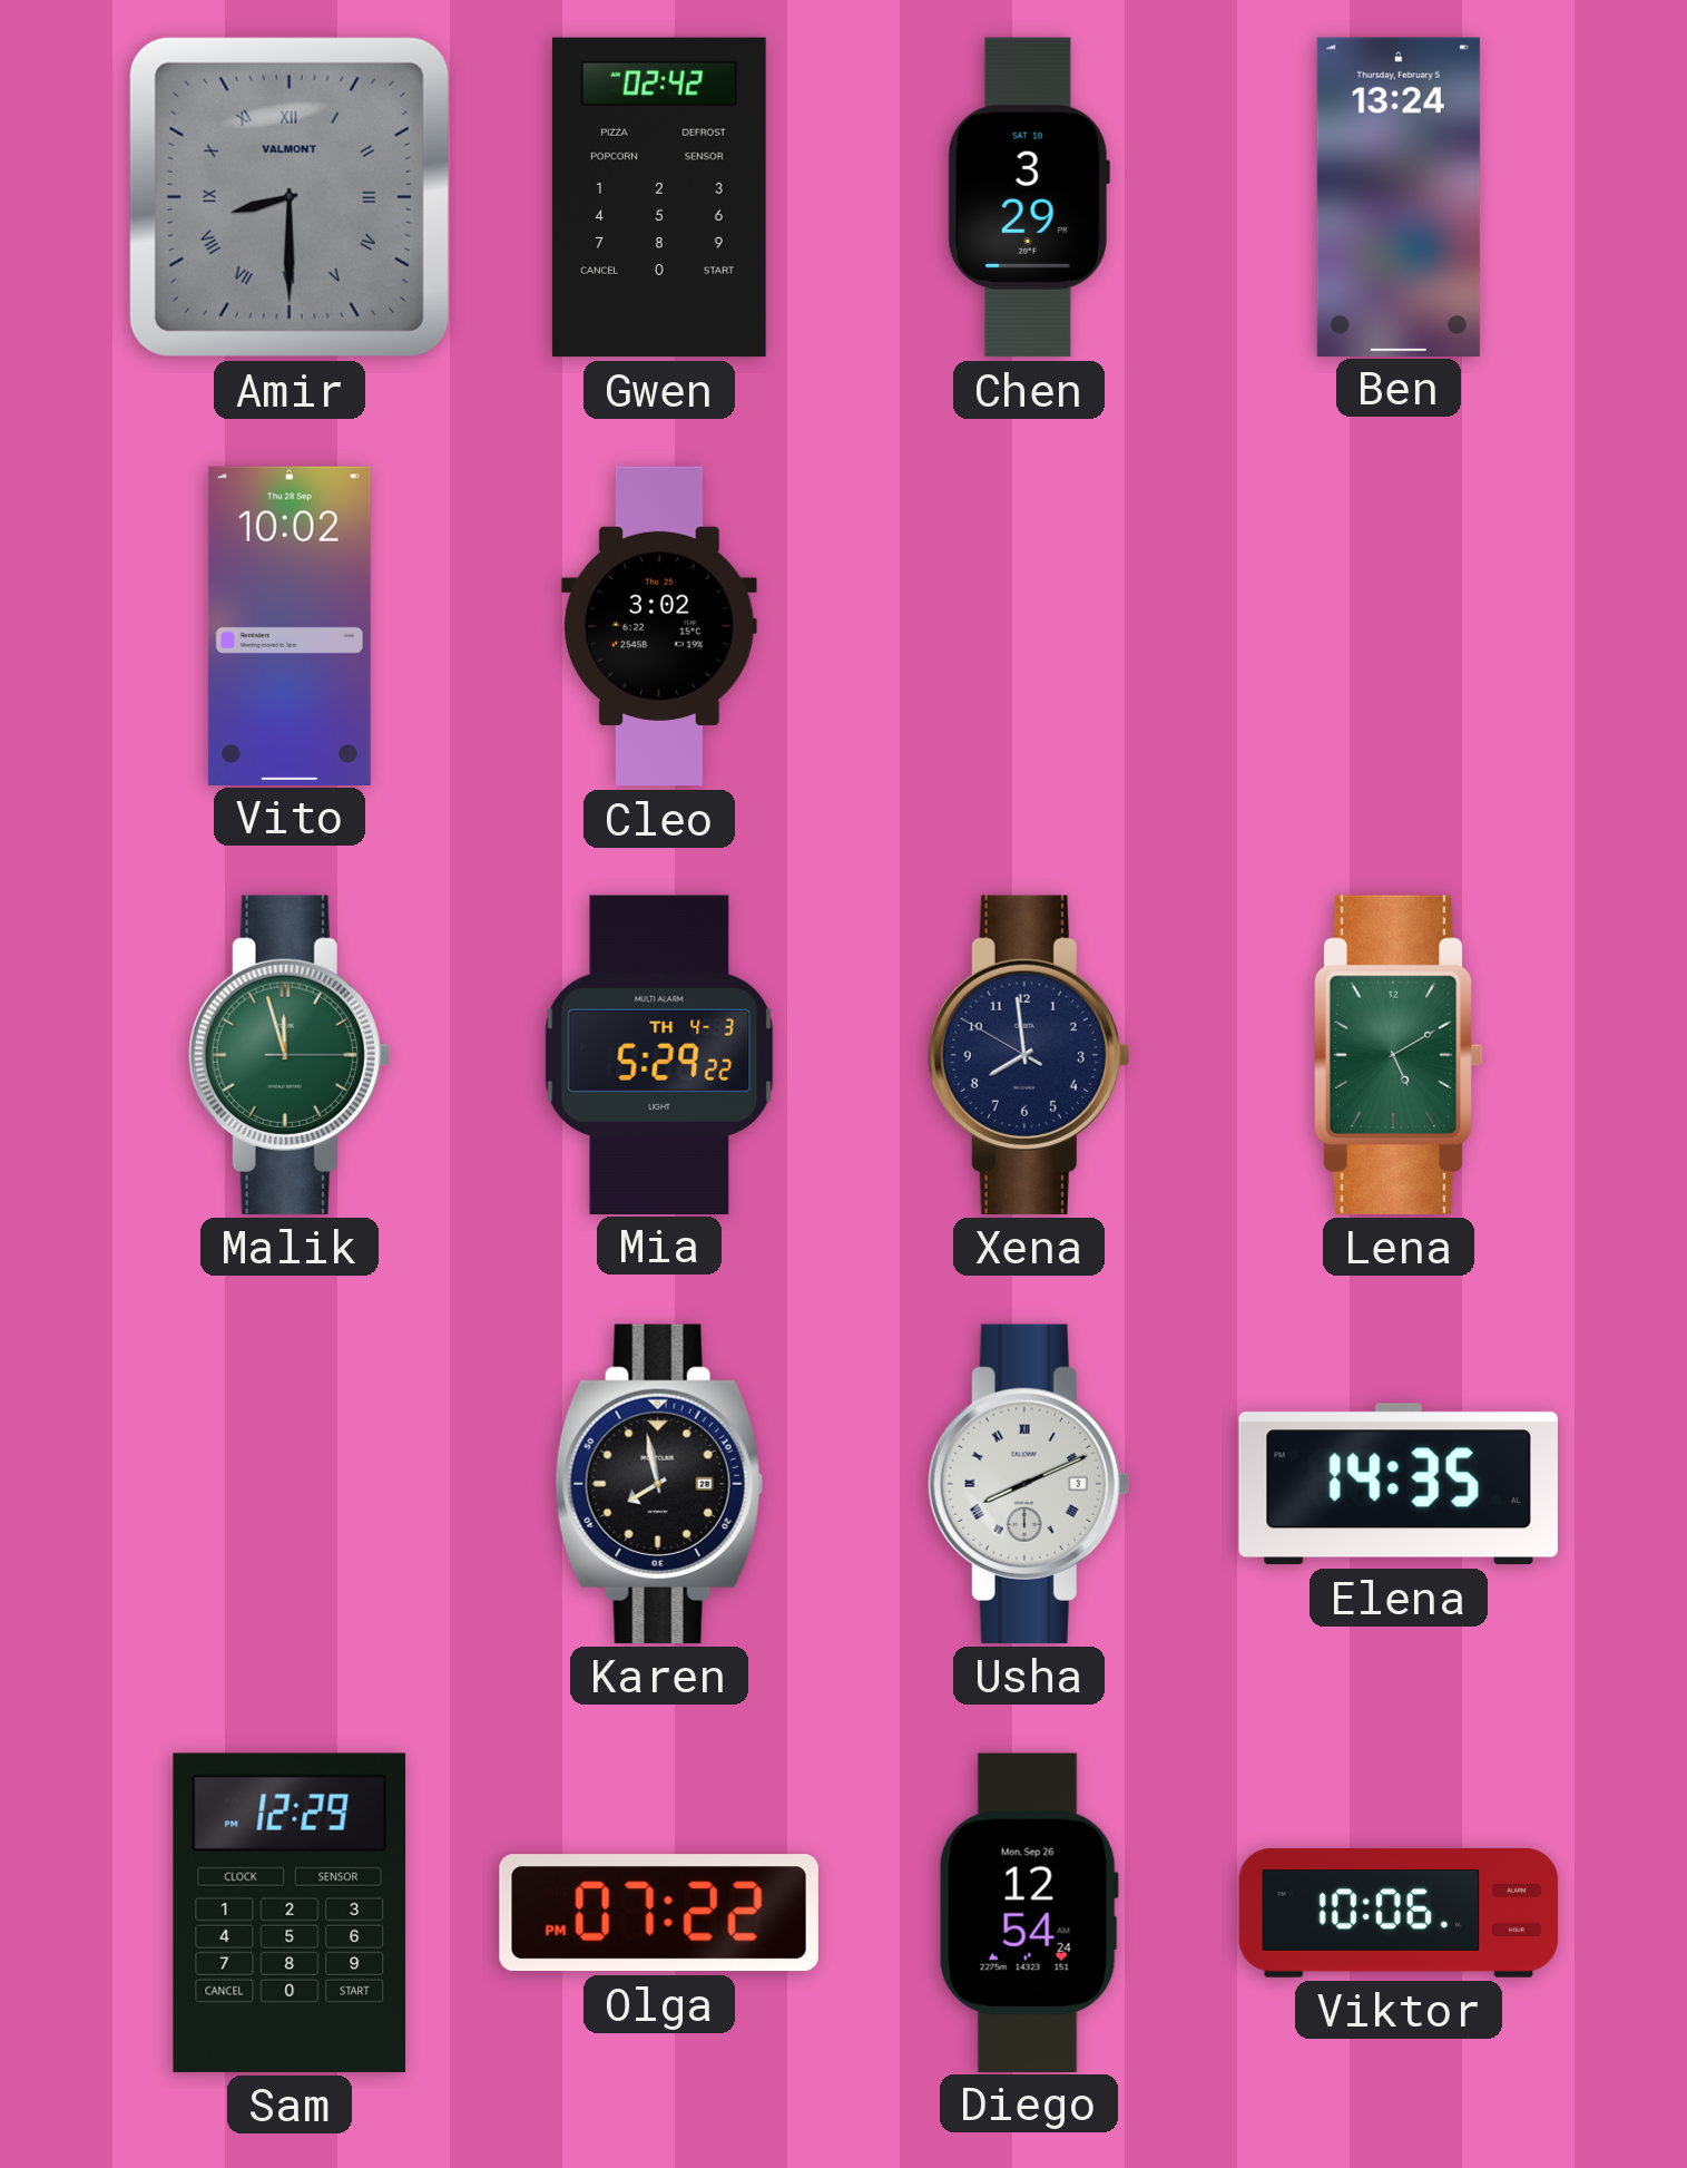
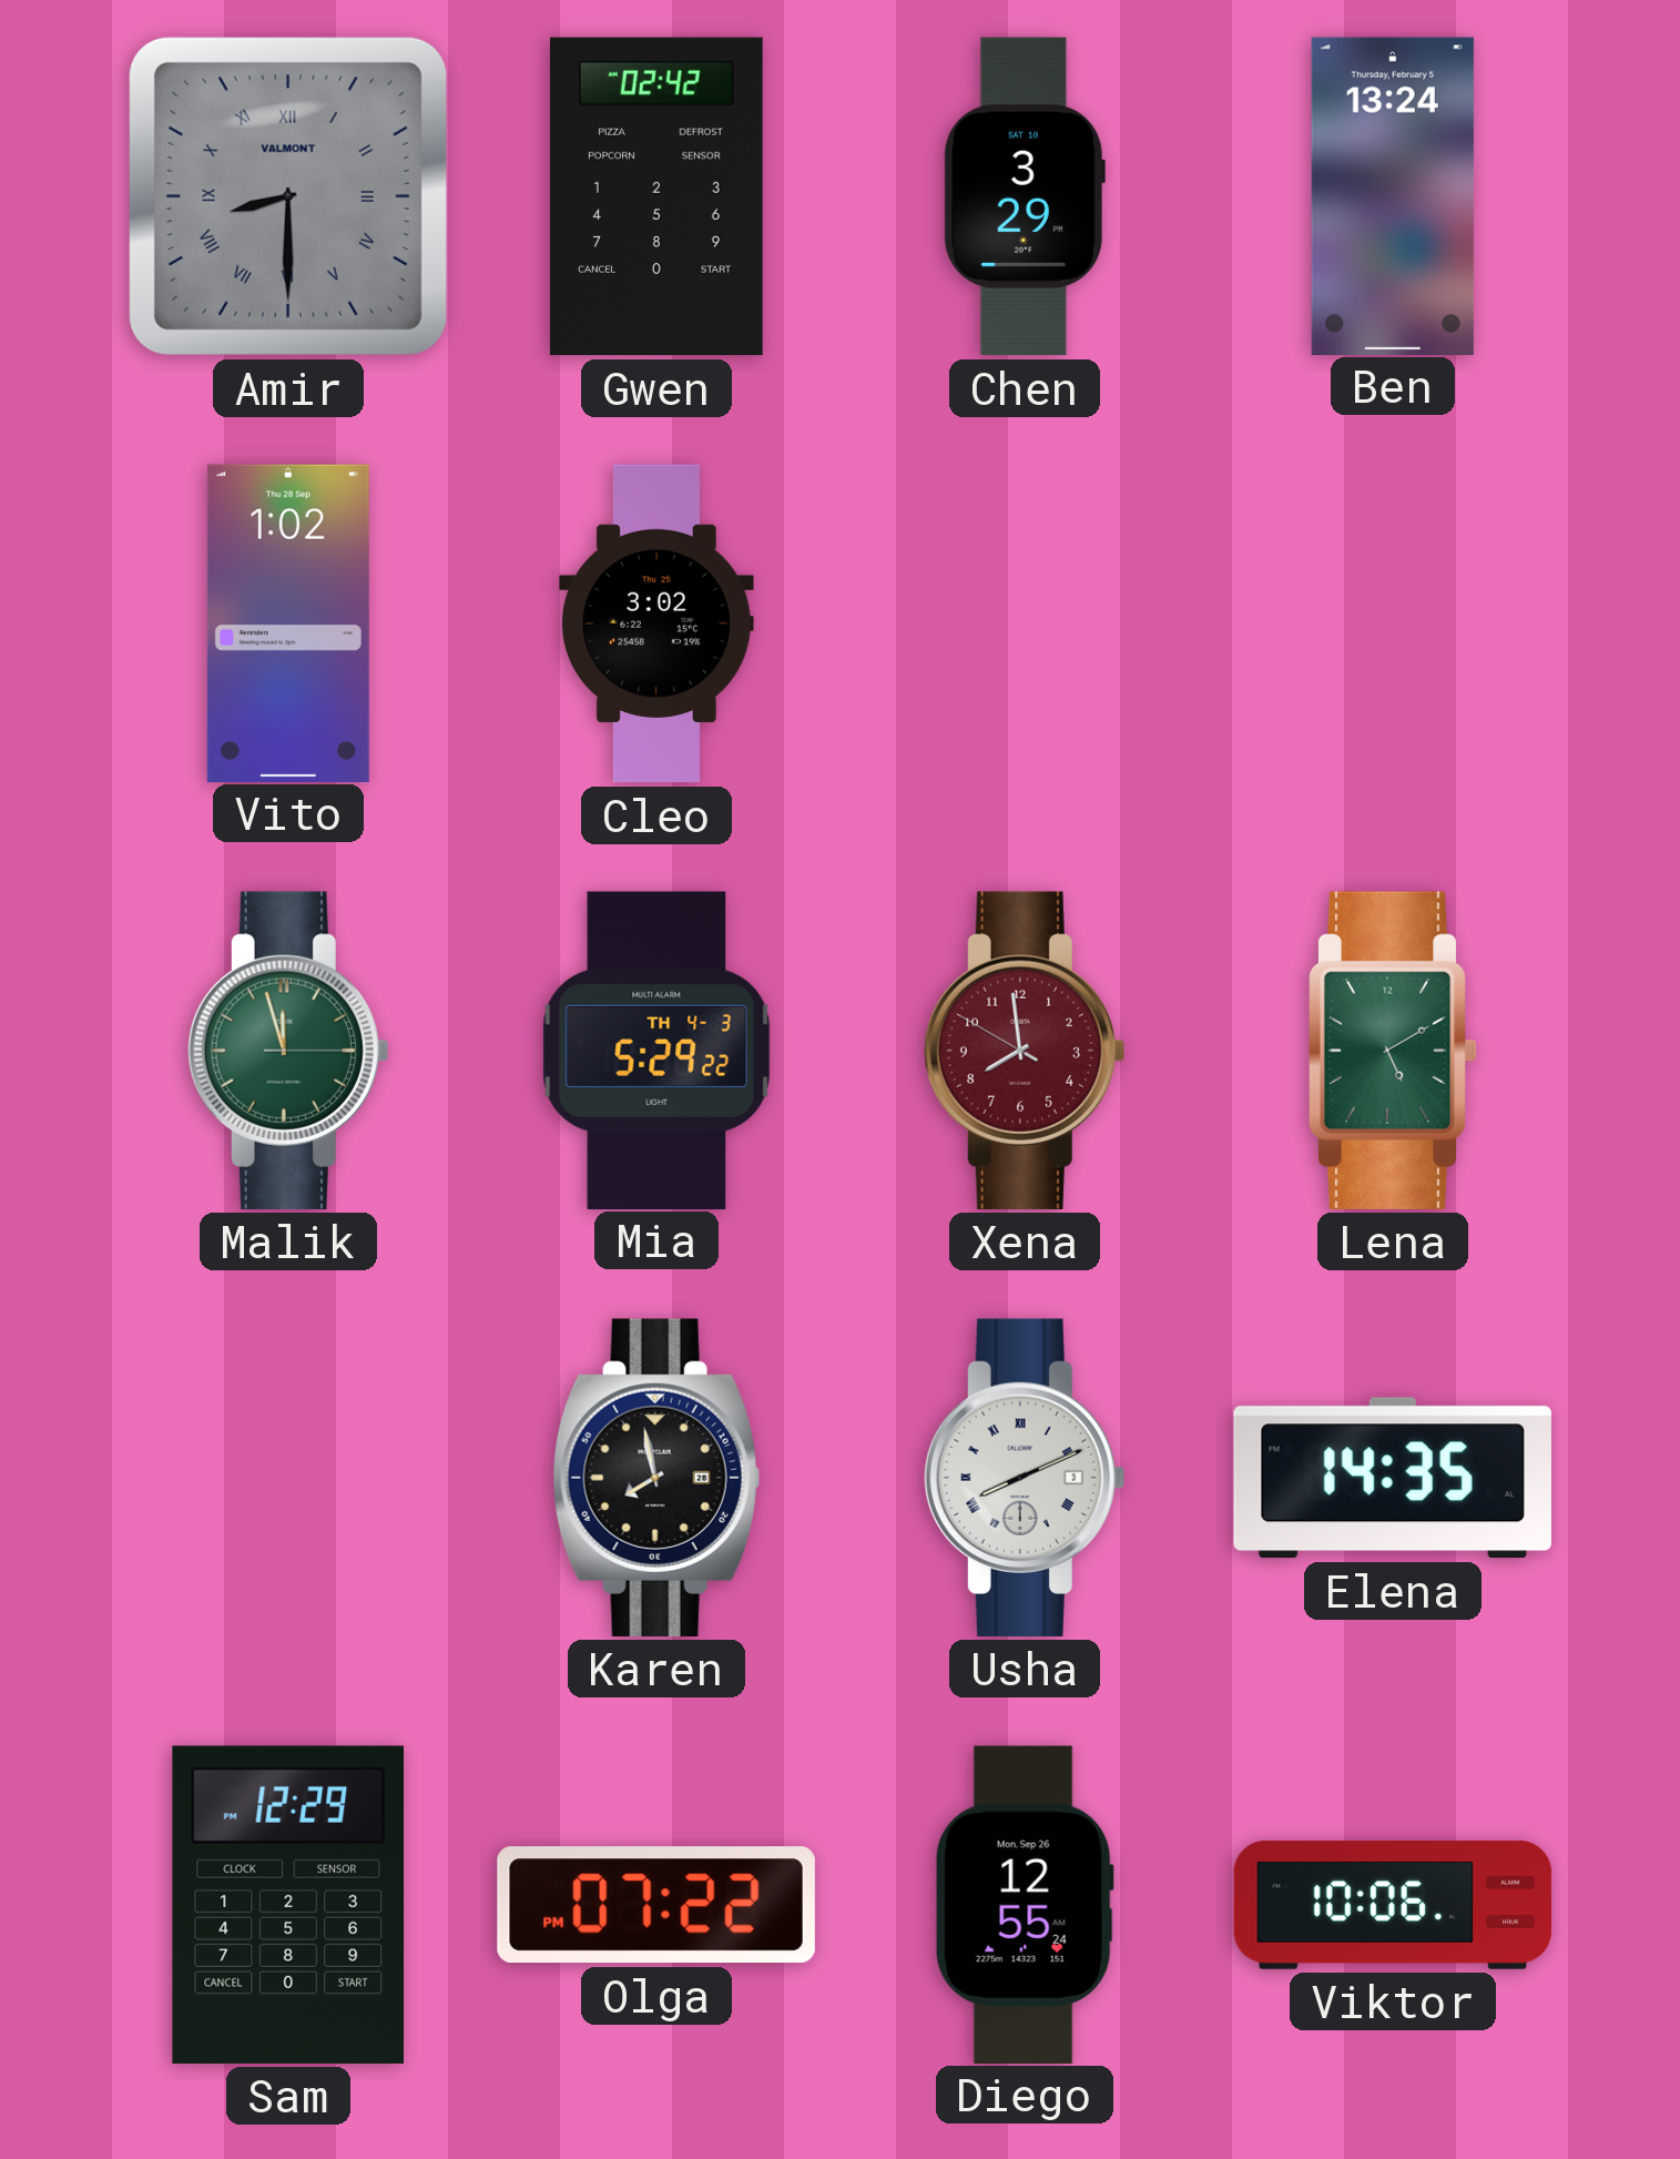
Vito: 10:02 -> 1:02 (288, 622)
Xena dial: navy -> burgundy (1024, 1051)
Diego: 12:54 -> 12:55 (1025, 1904)
